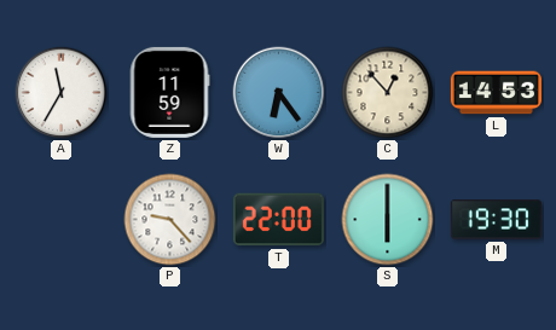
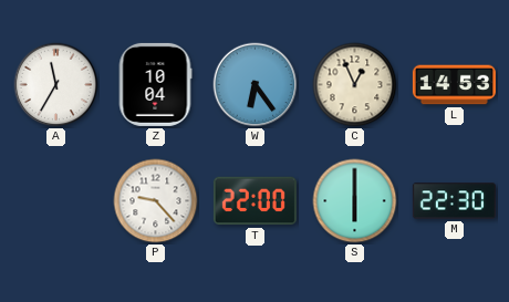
Z: 11:59 -> 10:04 (155, 84)
C: 12:53 -> 12:56 (355, 85)
M: 19:30 -> 22:30 (454, 201)
